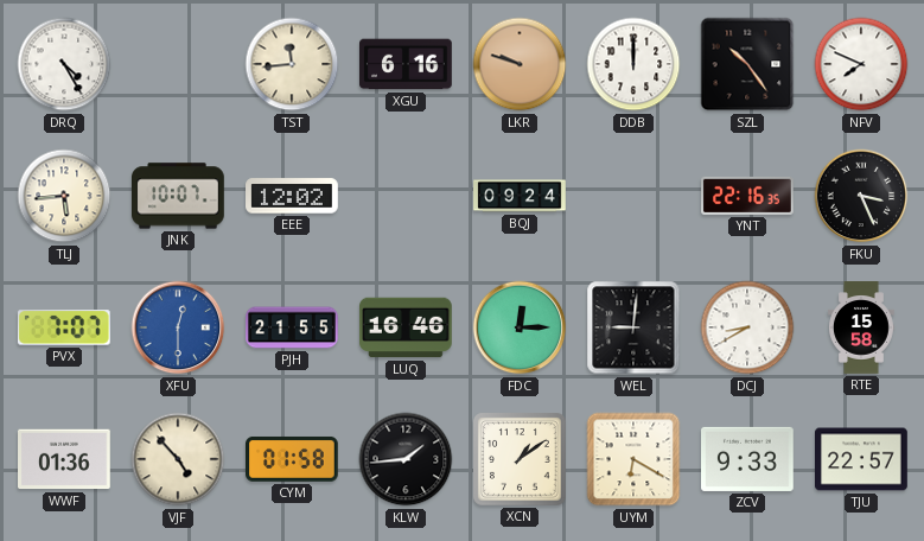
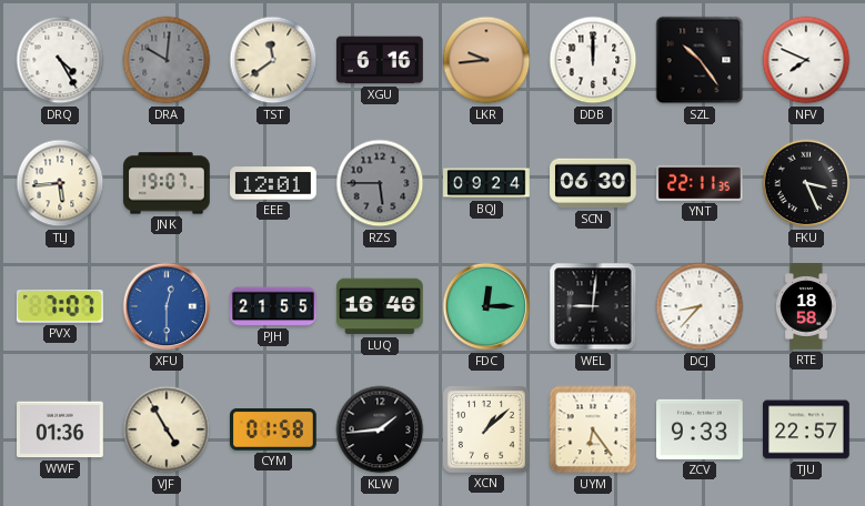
DRA: none -> 10:01 (167, 60)
TST: 11:44 -> 11:39 (273, 60)
LKR: 9:48 -> 9:44 (486, 60)
JNK: 10:07 -> 19:07 (168, 183)
EEE: 12:02 -> 12:01 (274, 183)
RZS: none -> 5:45 (380, 183)
SCN: none -> 06:30 (594, 183)
YNT: 22:16 -> 22:11 (700, 183)
DCJ: 8:40 -> 8:37 (700, 306)
RTE: 15:58 -> 18:58 (806, 306)
VJF: 4:53 -> 4:55 (167, 429)
XCN: 1:09 -> 1:08 (487, 431)
UYM: 6:20 -> 6:24 (593, 429)
